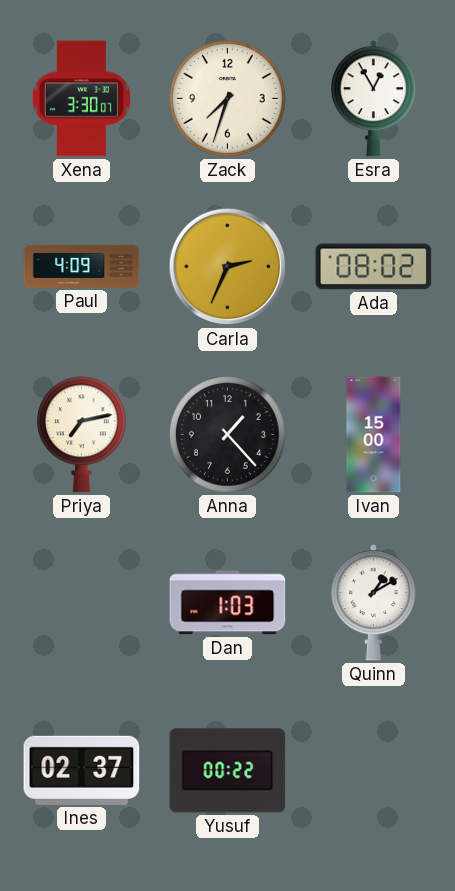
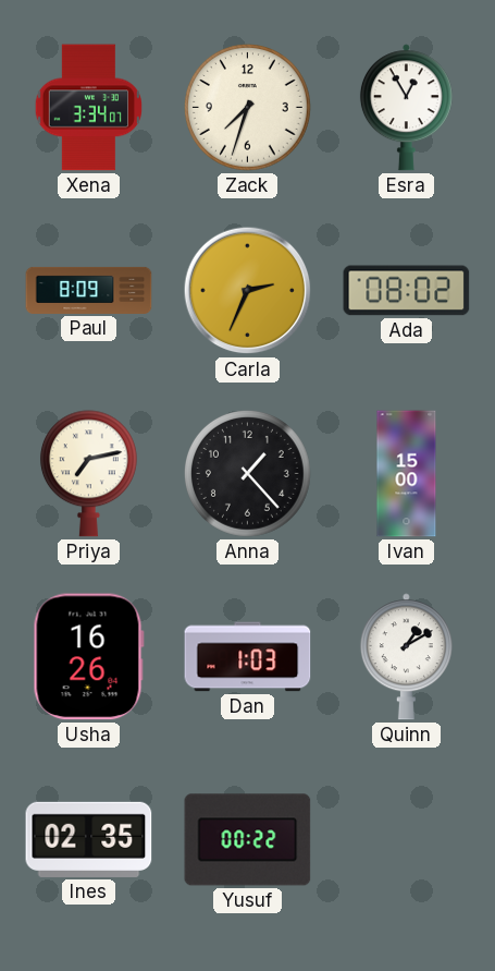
Xena: 3:30 -> 3:34 (88, 108)
Paul: 4:09 -> 8:09 (89, 290)
Usha: none -> 16:26 (88, 657)
Ines: 02:37 -> 02:35 (89, 839)
